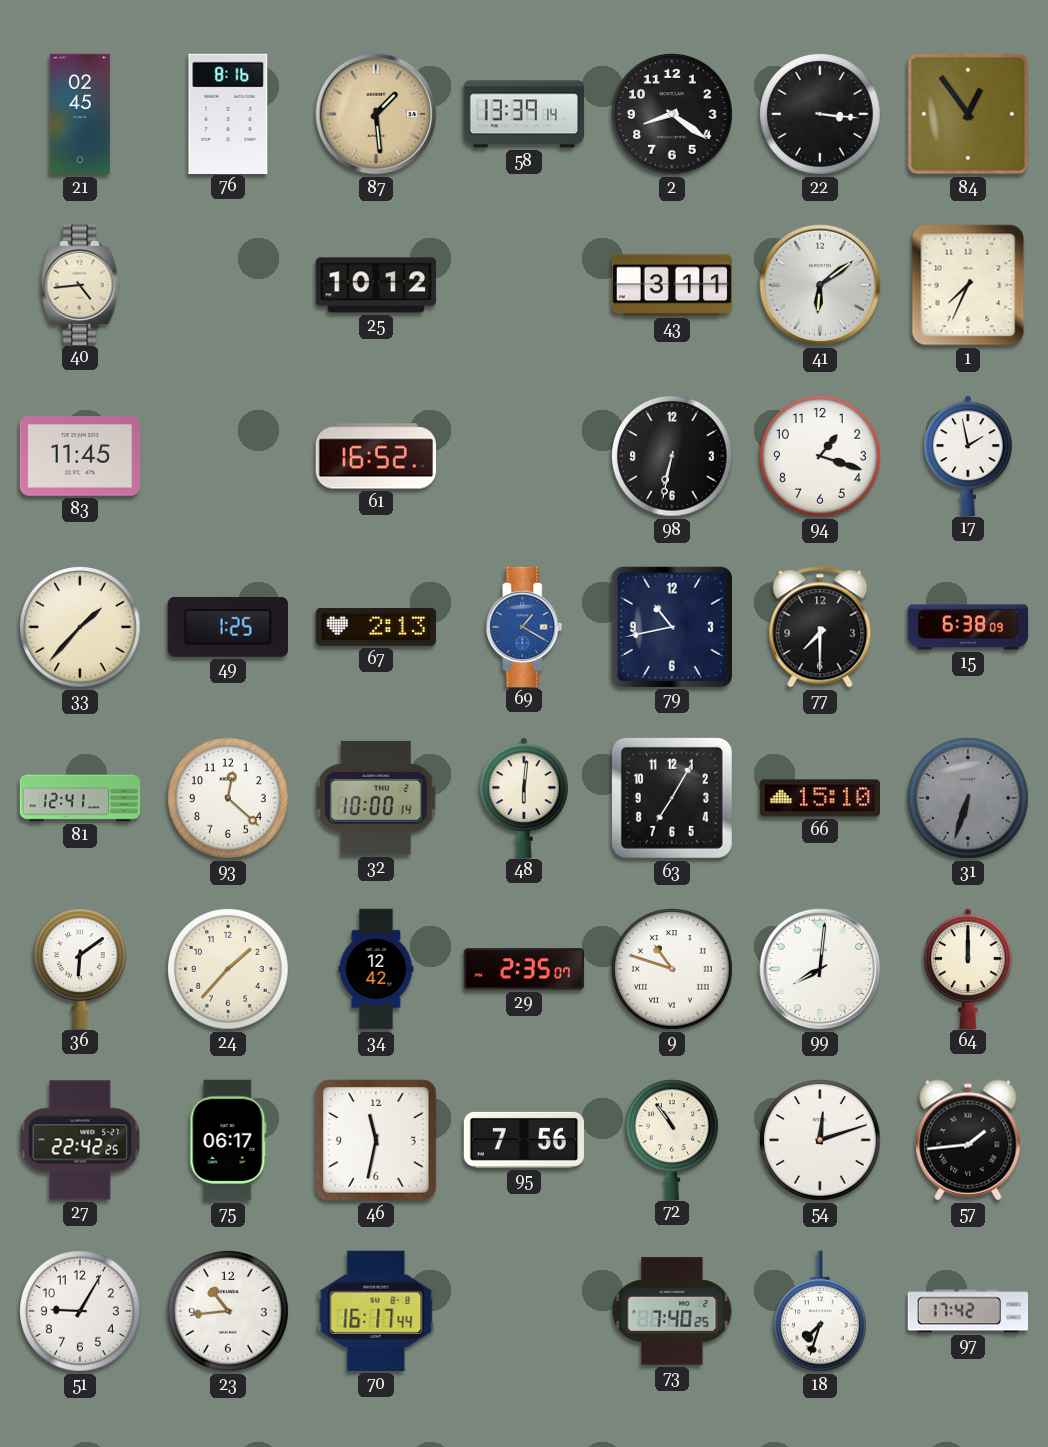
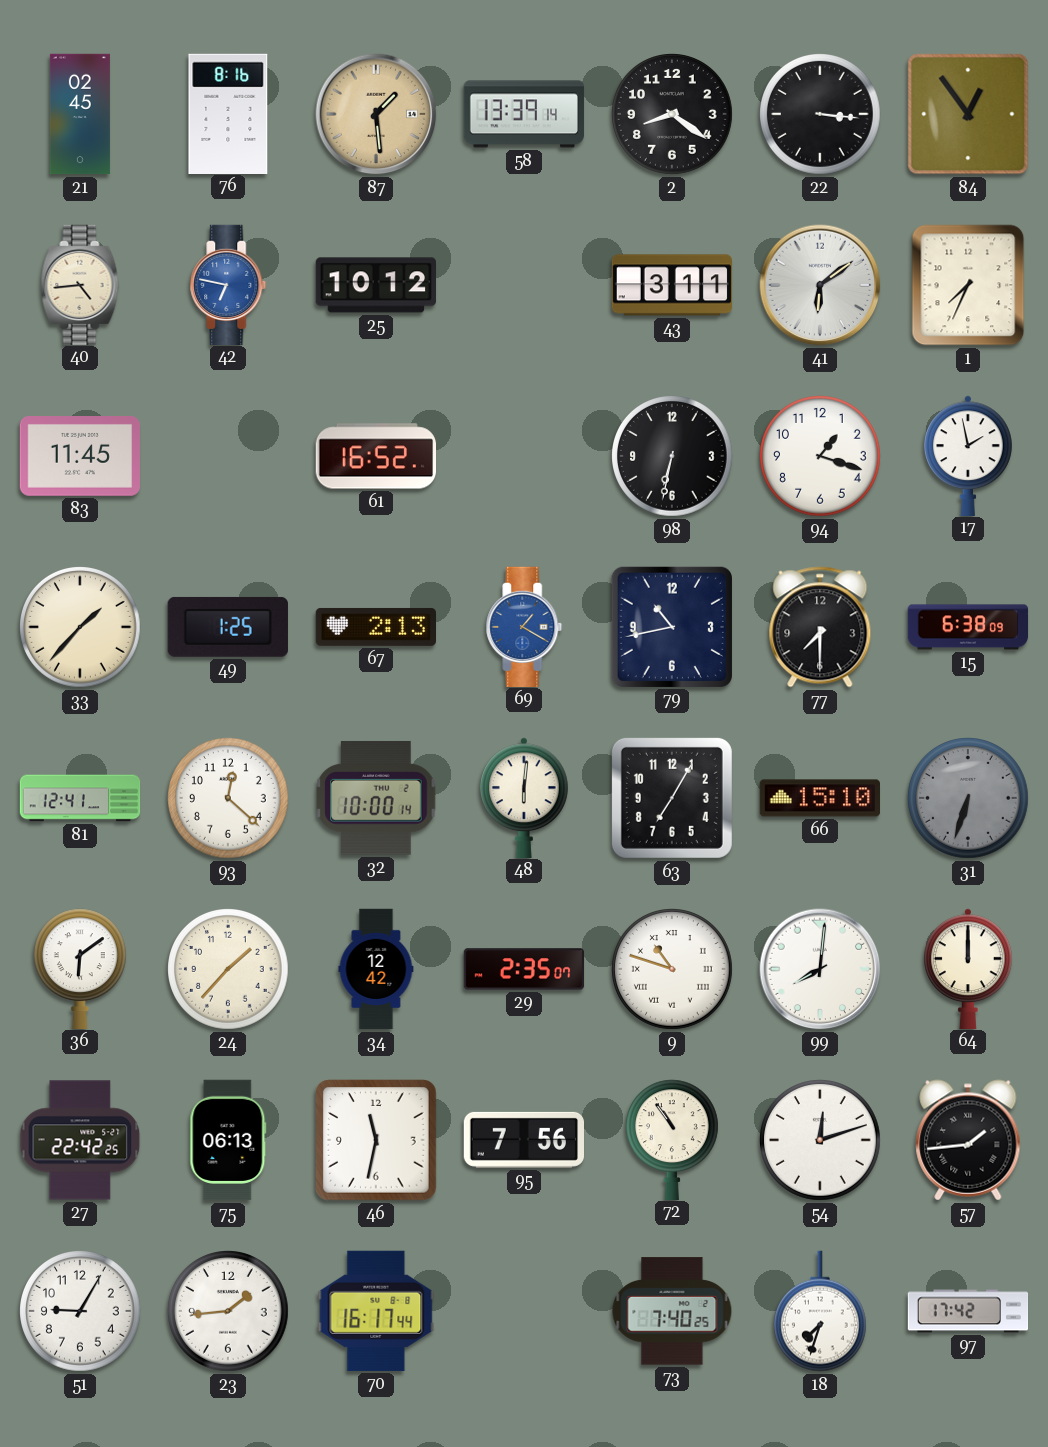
42: none -> 6:47 (228, 284)
75: 06:17 -> 06:13 (228, 1140)
23: 10:44 -> 1:44 (229, 1312)
